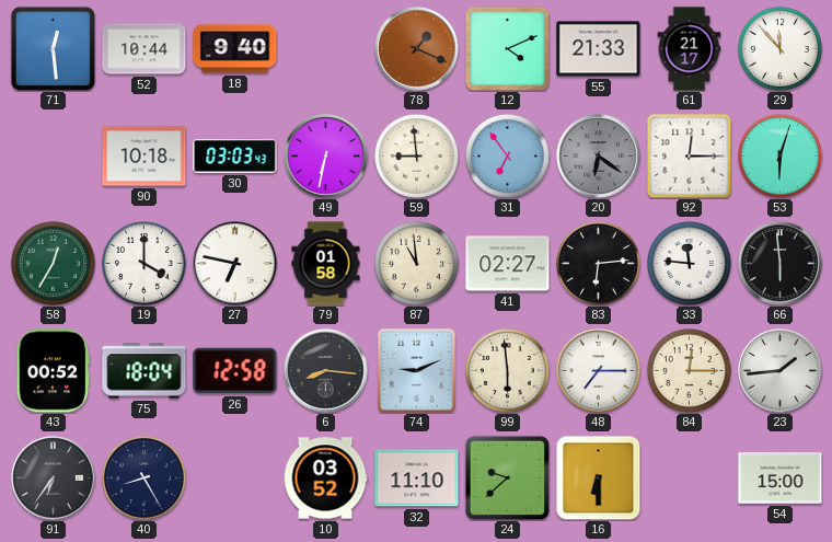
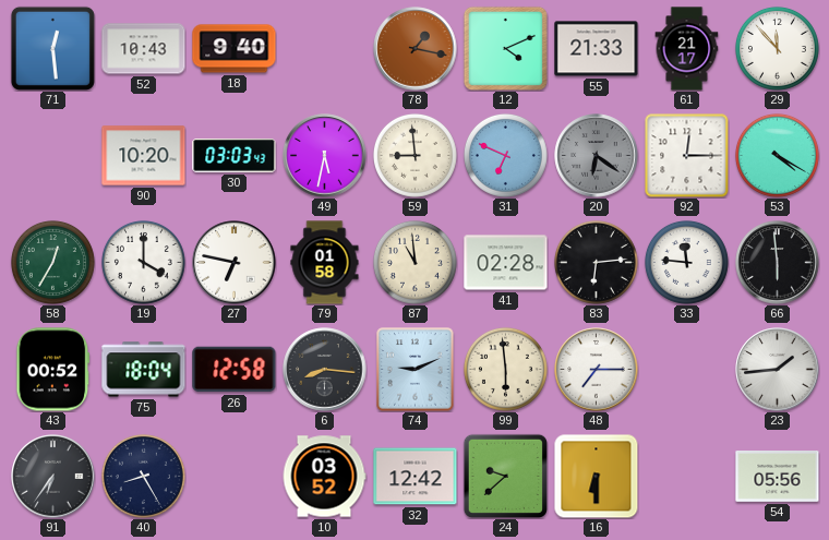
52: 10:44 -> 10:43 (144, 49)
78: 1:19 -> 1:17 (416, 49)
90: 10:18 -> 10:20 (144, 156)
49: 6:32 -> 5:32 (325, 156)
31: 6:54 -> 6:49 (505, 155)
53: 6:03 -> 4:20 (777, 155)
41: 02:27 -> 02:28 (506, 263)
84: 12:15 -> none (689, 370)
32: 11:10 -> 12:42 (416, 477)
54: 15:00 -> 05:56 (778, 477)
